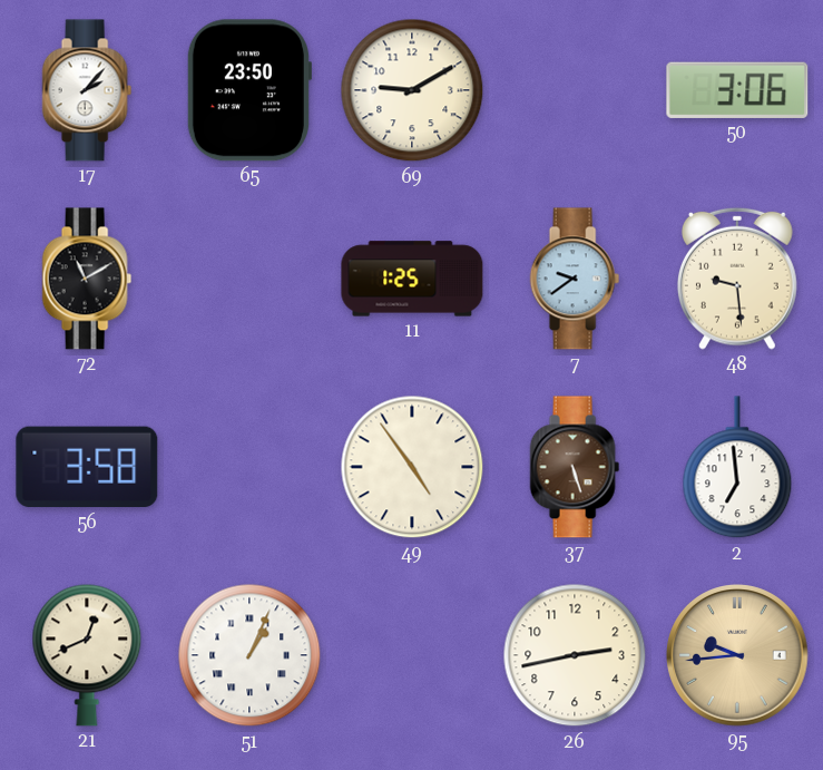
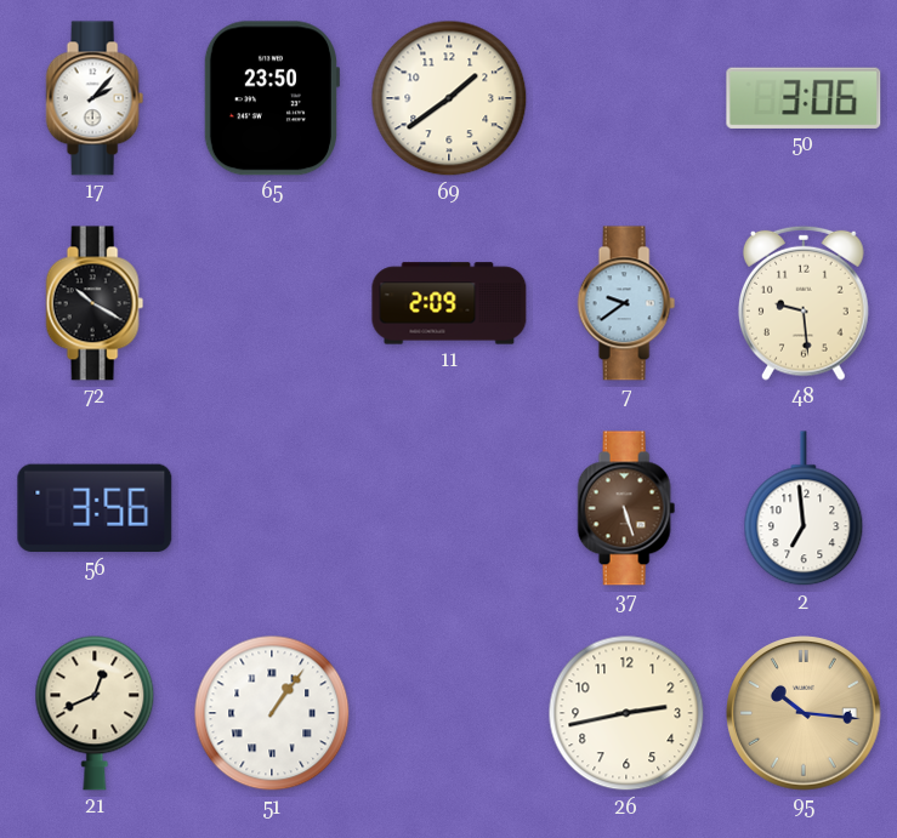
69: 9:10 -> 1:39 (449, 98)
72: 11:10 -> 10:20 (95, 303)
11: 1:25 -> 2:09 (449, 303)
56: 3:58 -> 3:56 (95, 508)
49: 4:54 -> none (412, 467)
51: 1:04 -> 1:06 (272, 713)
95: 9:44 -> 10:16 (804, 713)
